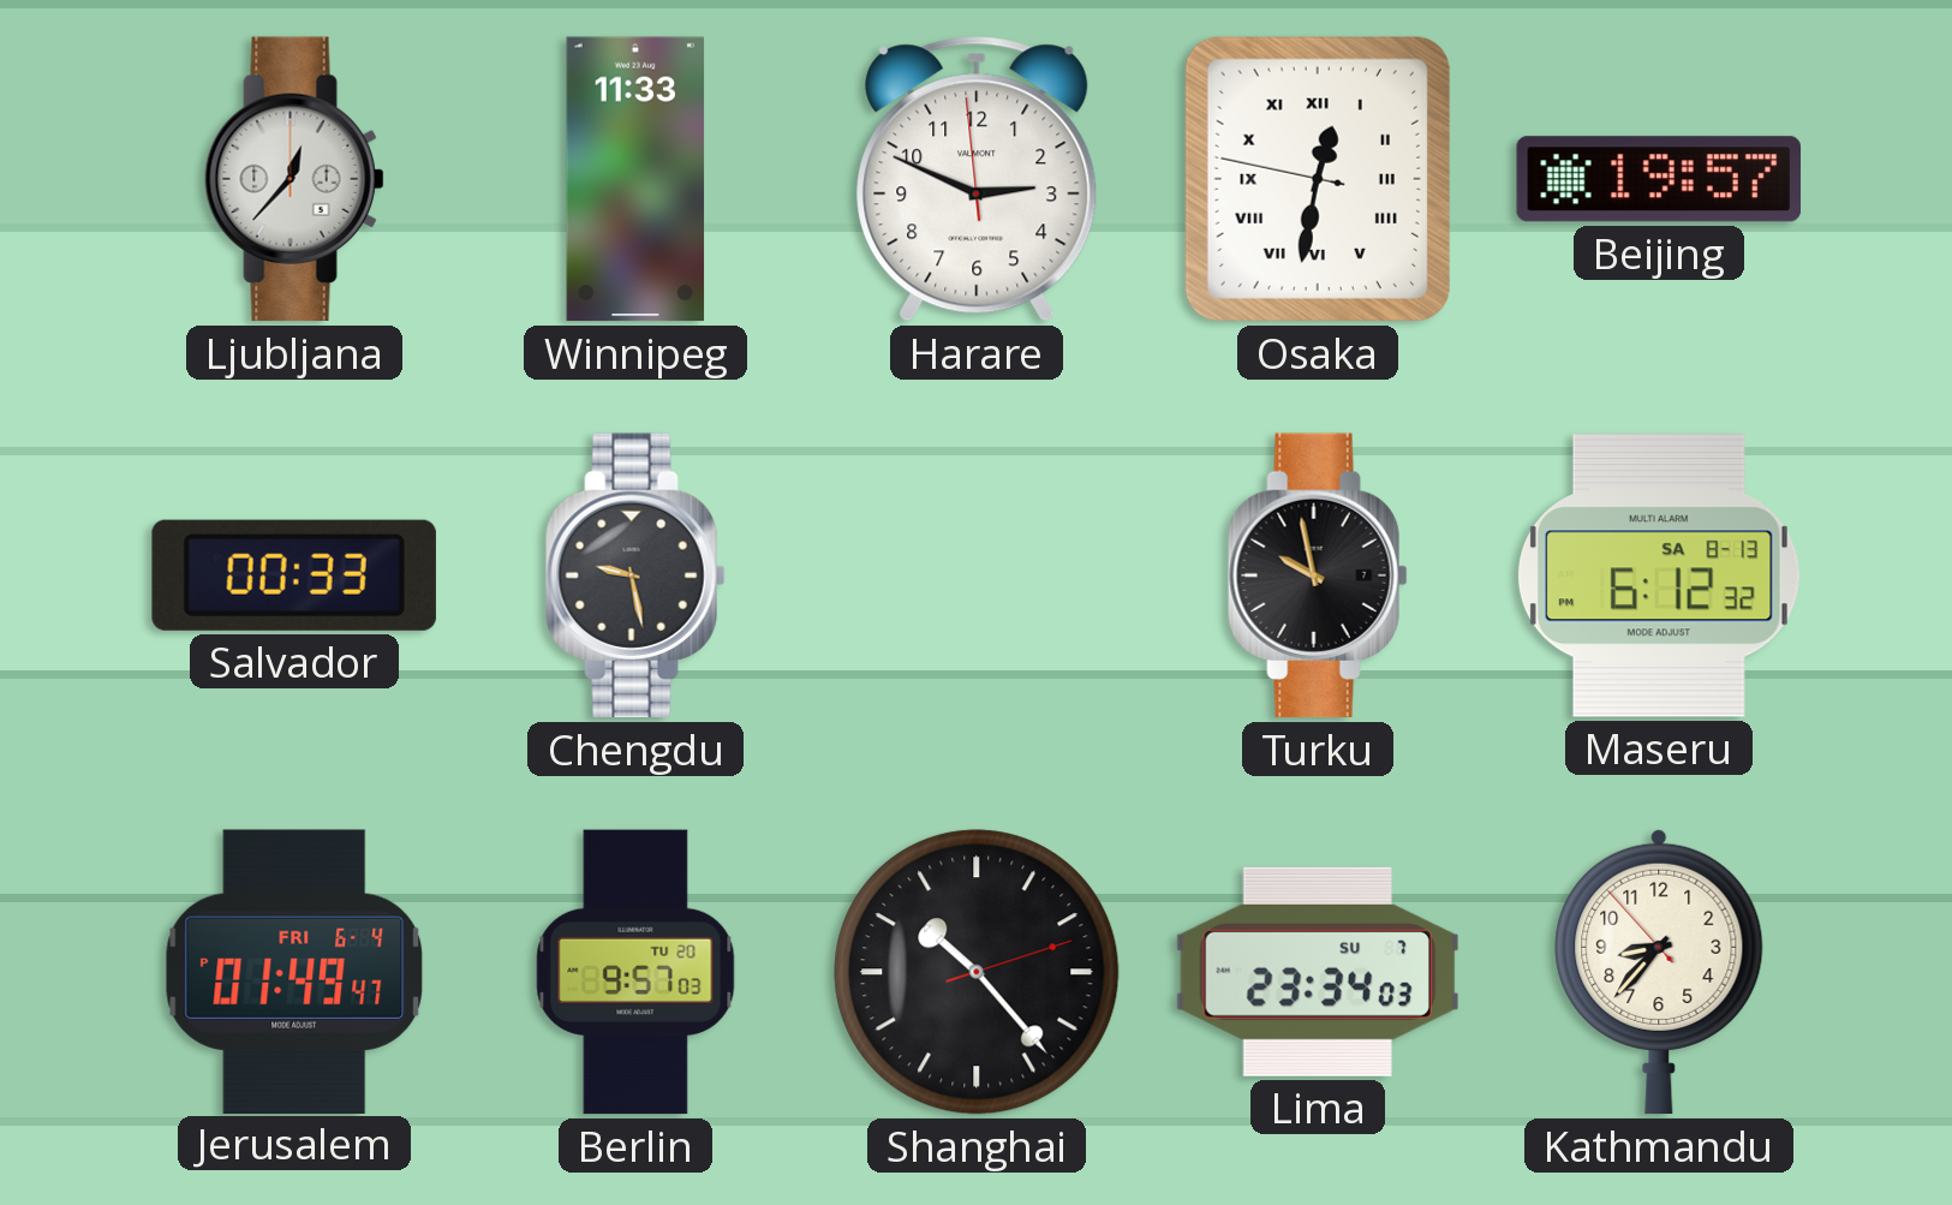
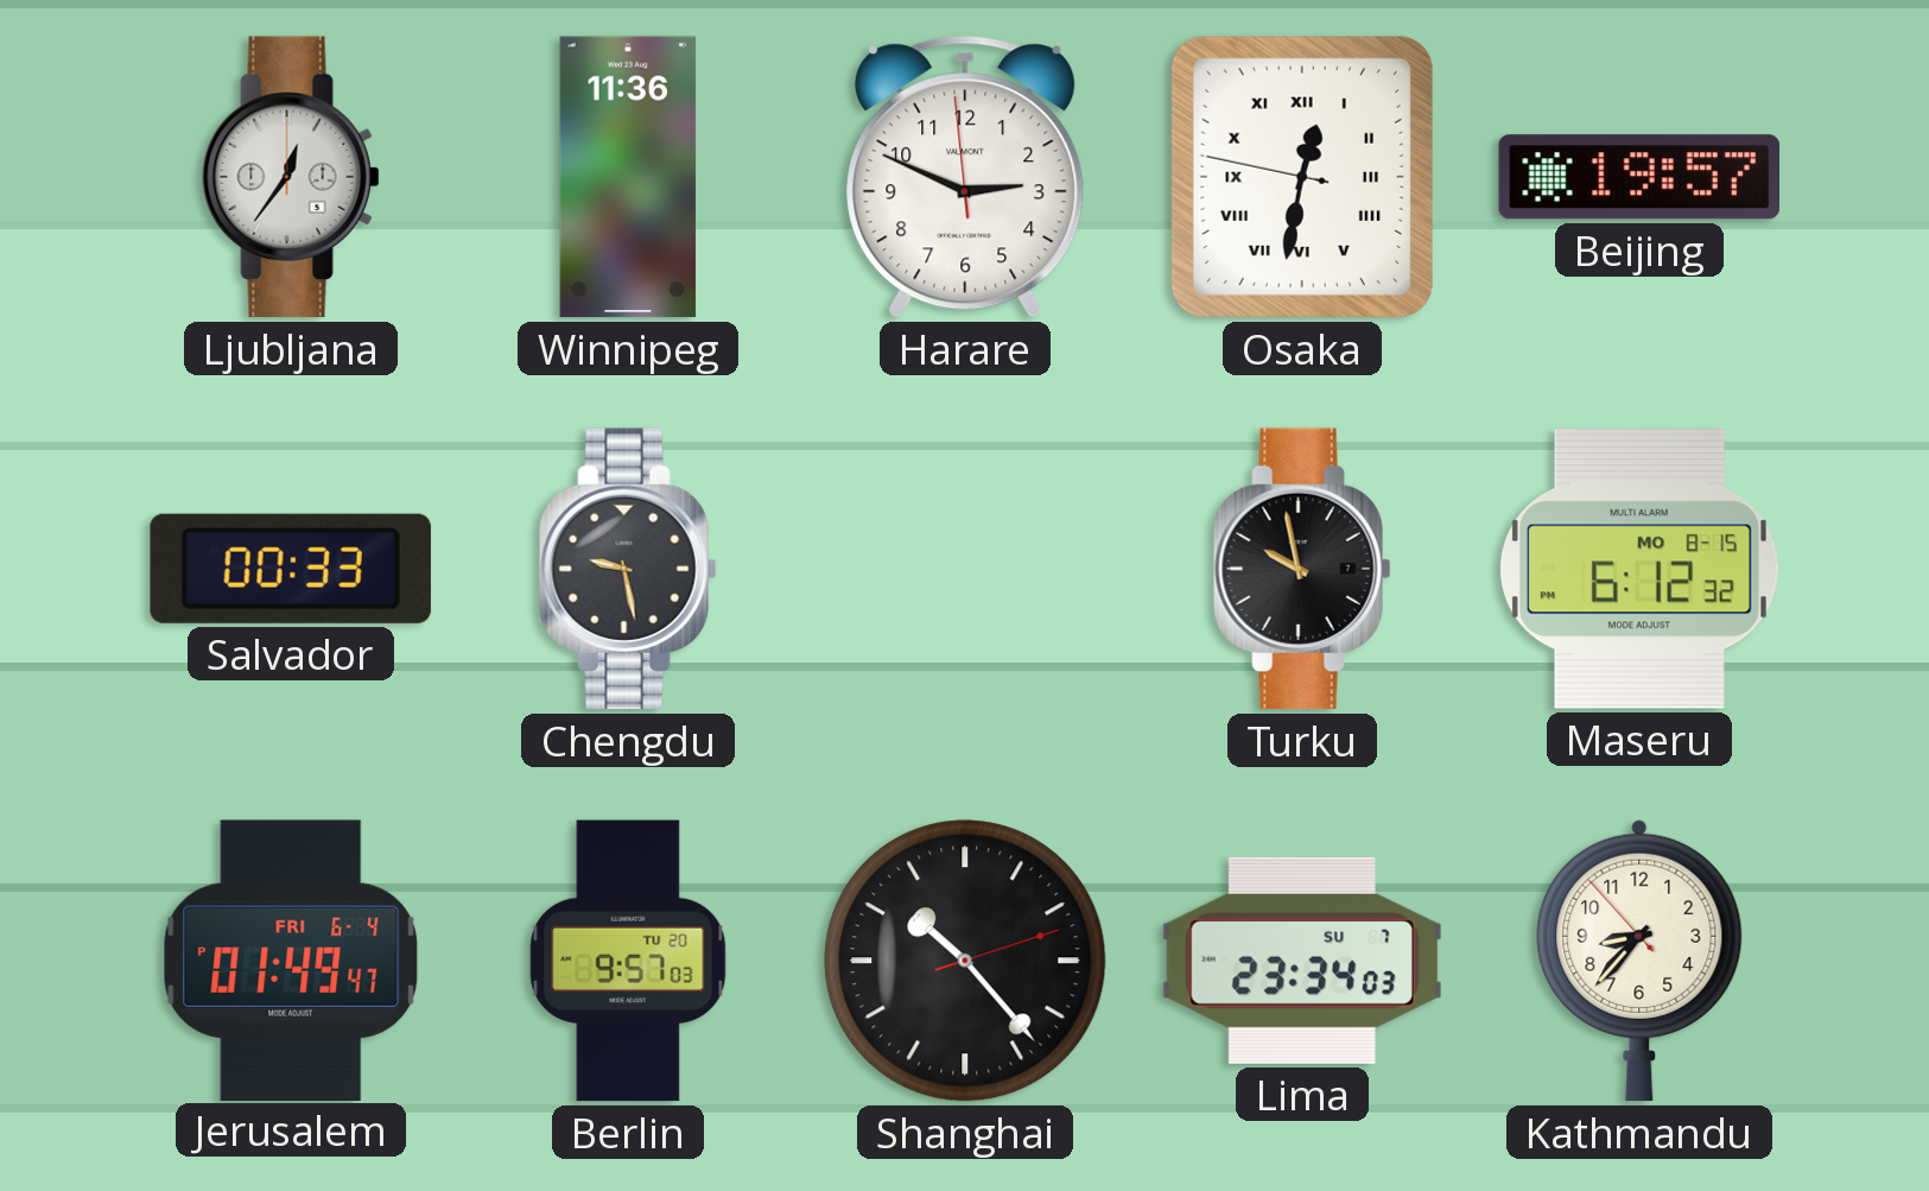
Ljubljana: 12:37 -> 12:36 (291, 177)
Winnipeg: 11:33 -> 11:36 (628, 177)
Maseru date: SA 8-13 -> MO 8-15 (1639, 570)
